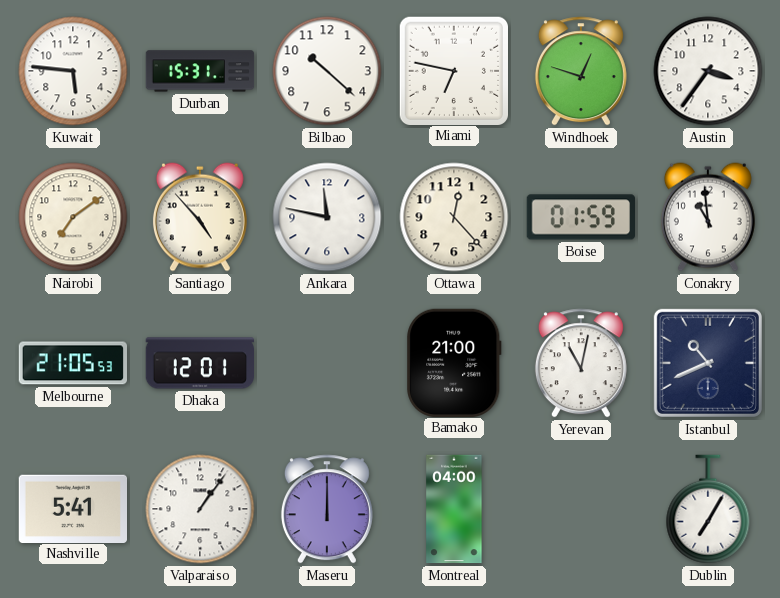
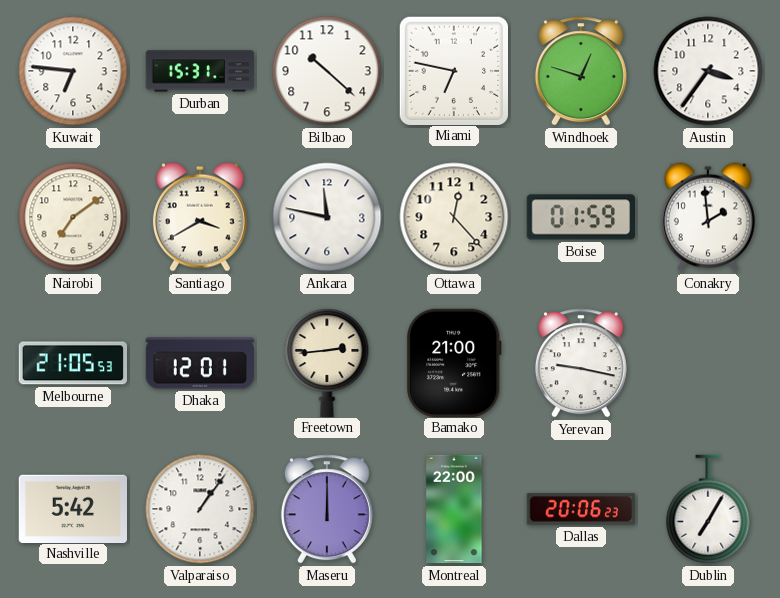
Kuwait: 5:46 -> 6:46 (73, 71)
Santiago: 4:53 -> 3:40 (200, 217)
Conakry: 10:59 -> 1:59 (708, 217)
Freetown: none -> 2:44 (327, 362)
Yerevan: 11:02 -> 9:17 (581, 363)
Istanbul: 10:41 -> none (708, 363)
Nashville: 5:41 -> 5:42 (72, 508)
Montreal: 04:00 -> 22:00 (454, 509)
Dallas: none -> 20:06 (581, 509)
